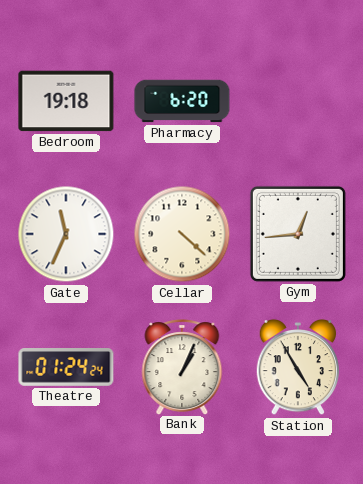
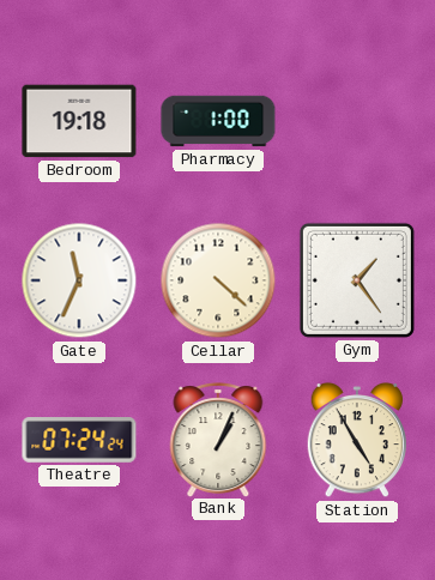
Pharmacy: 6:20 -> 1:00 (218, 121)
Gym: 12:44 -> 1:24 (357, 280)
Theatre: 01:24 -> 07:24 (79, 441)
